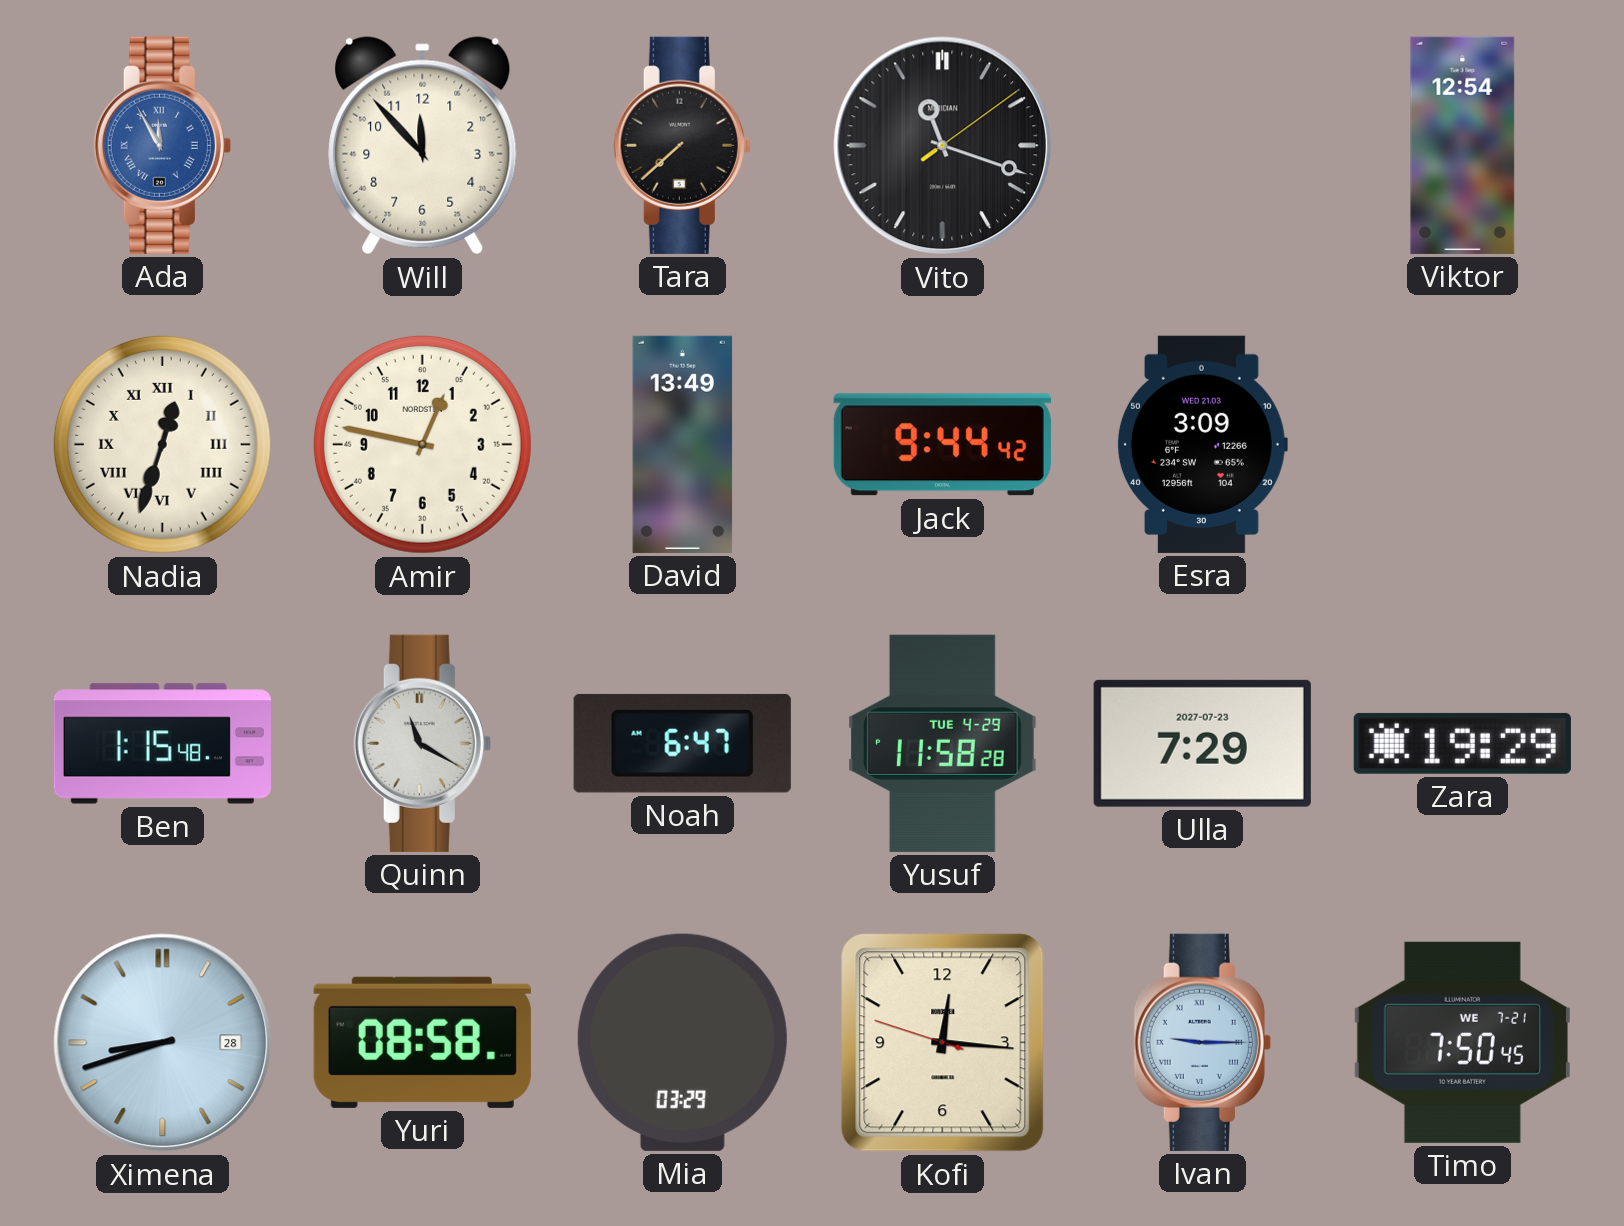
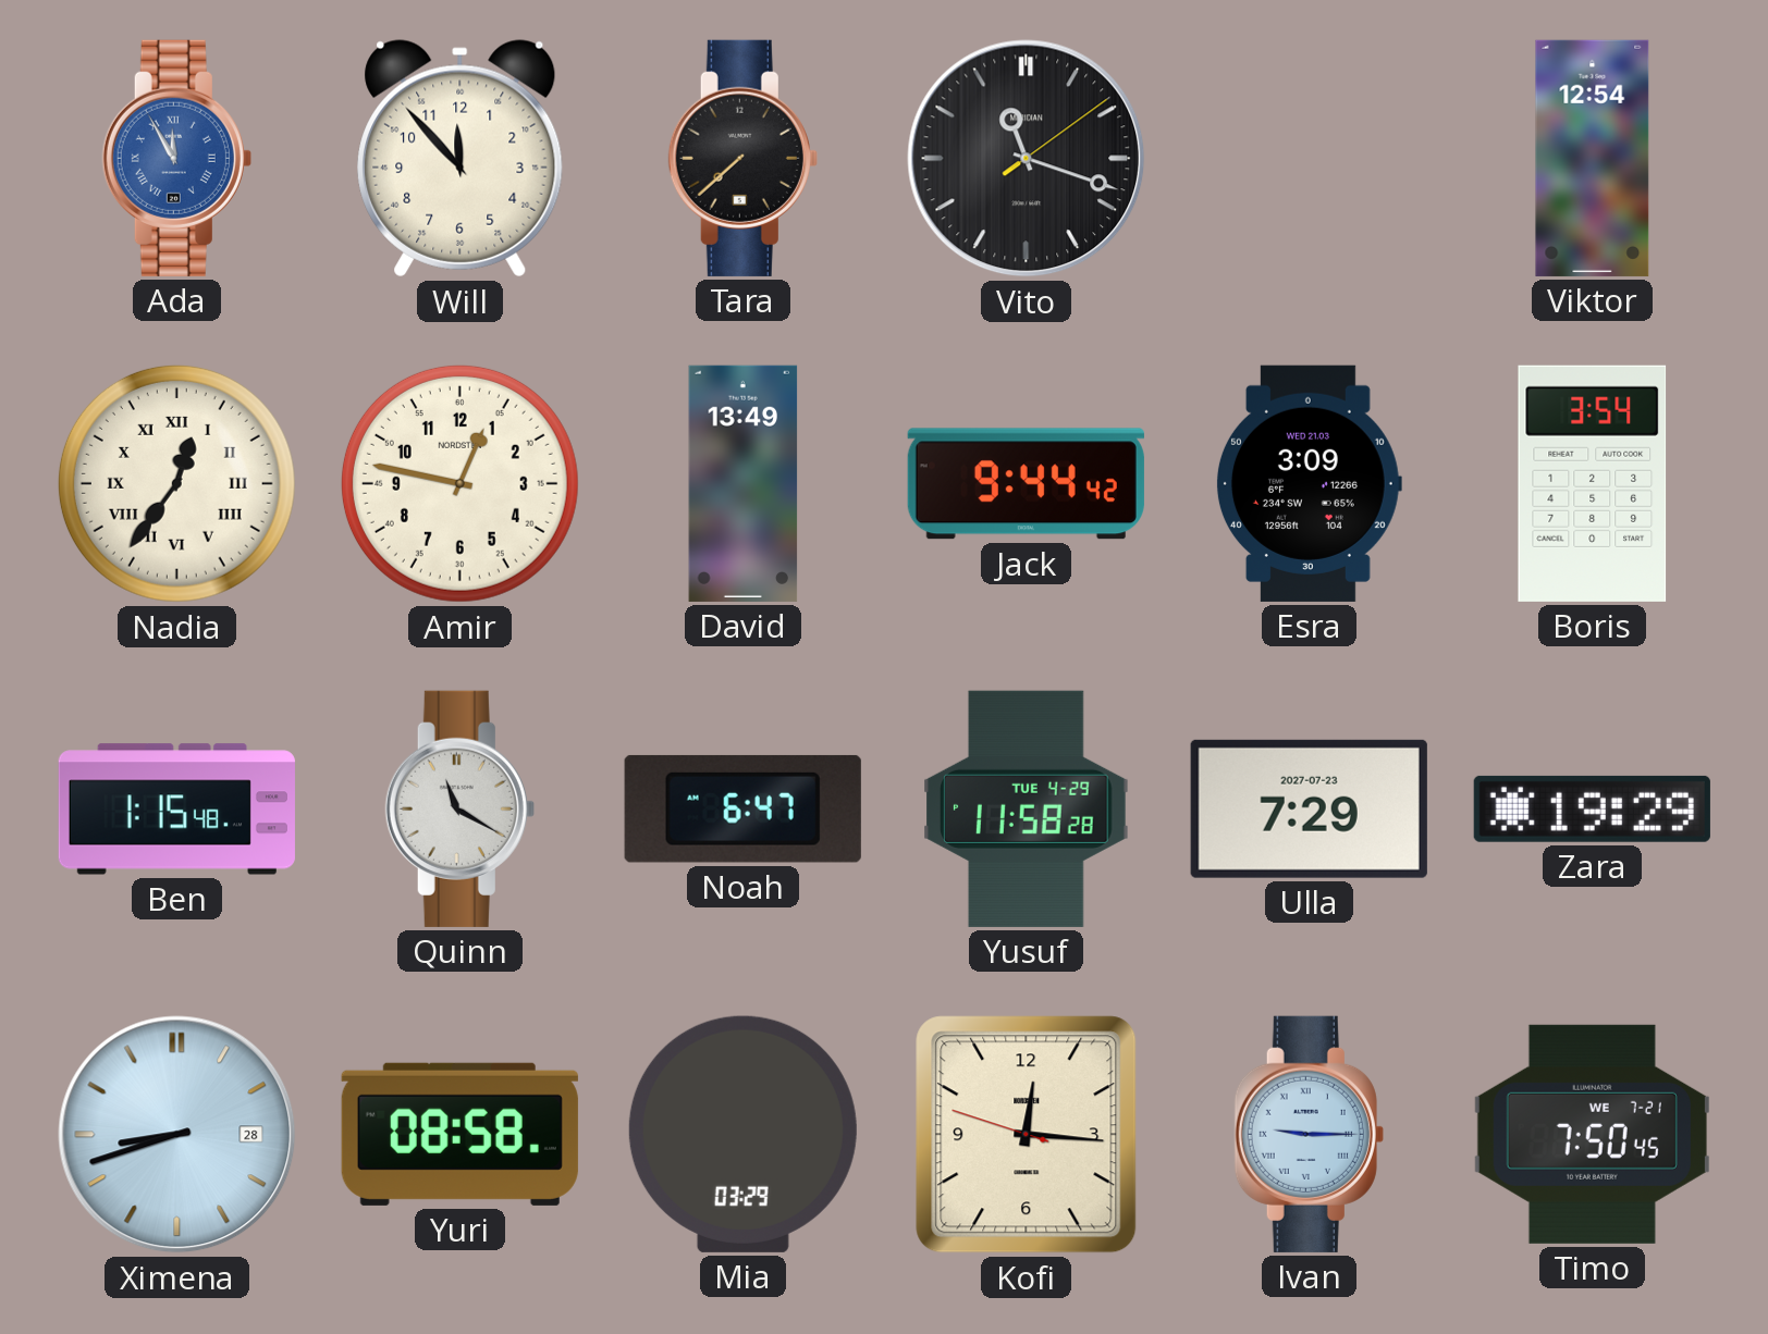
Nadia: 12:33 -> 12:36 (176, 483)
Boris: none -> 3:54 (1593, 483)
